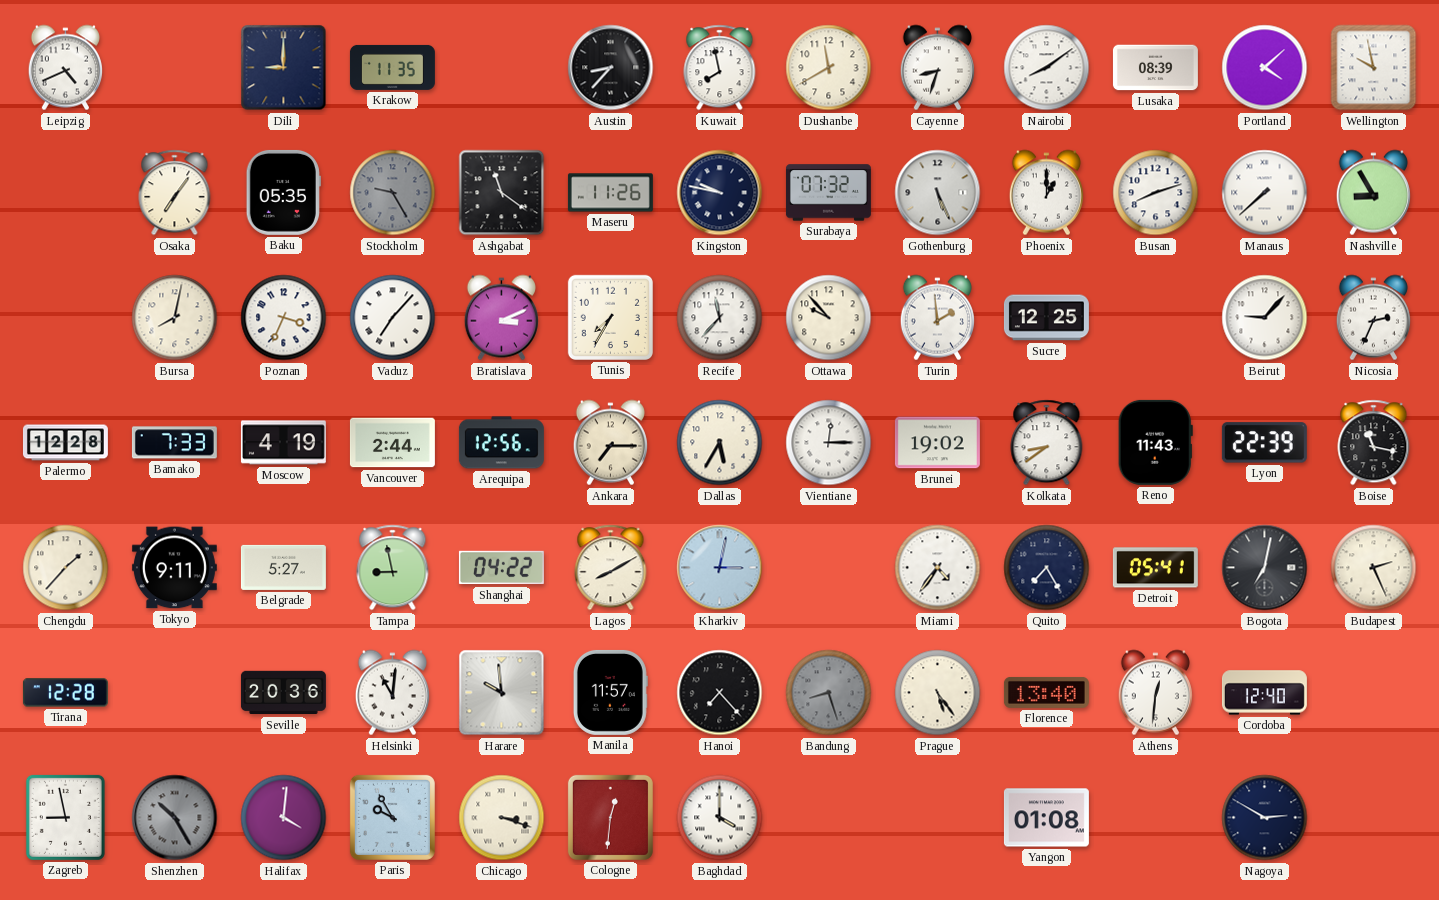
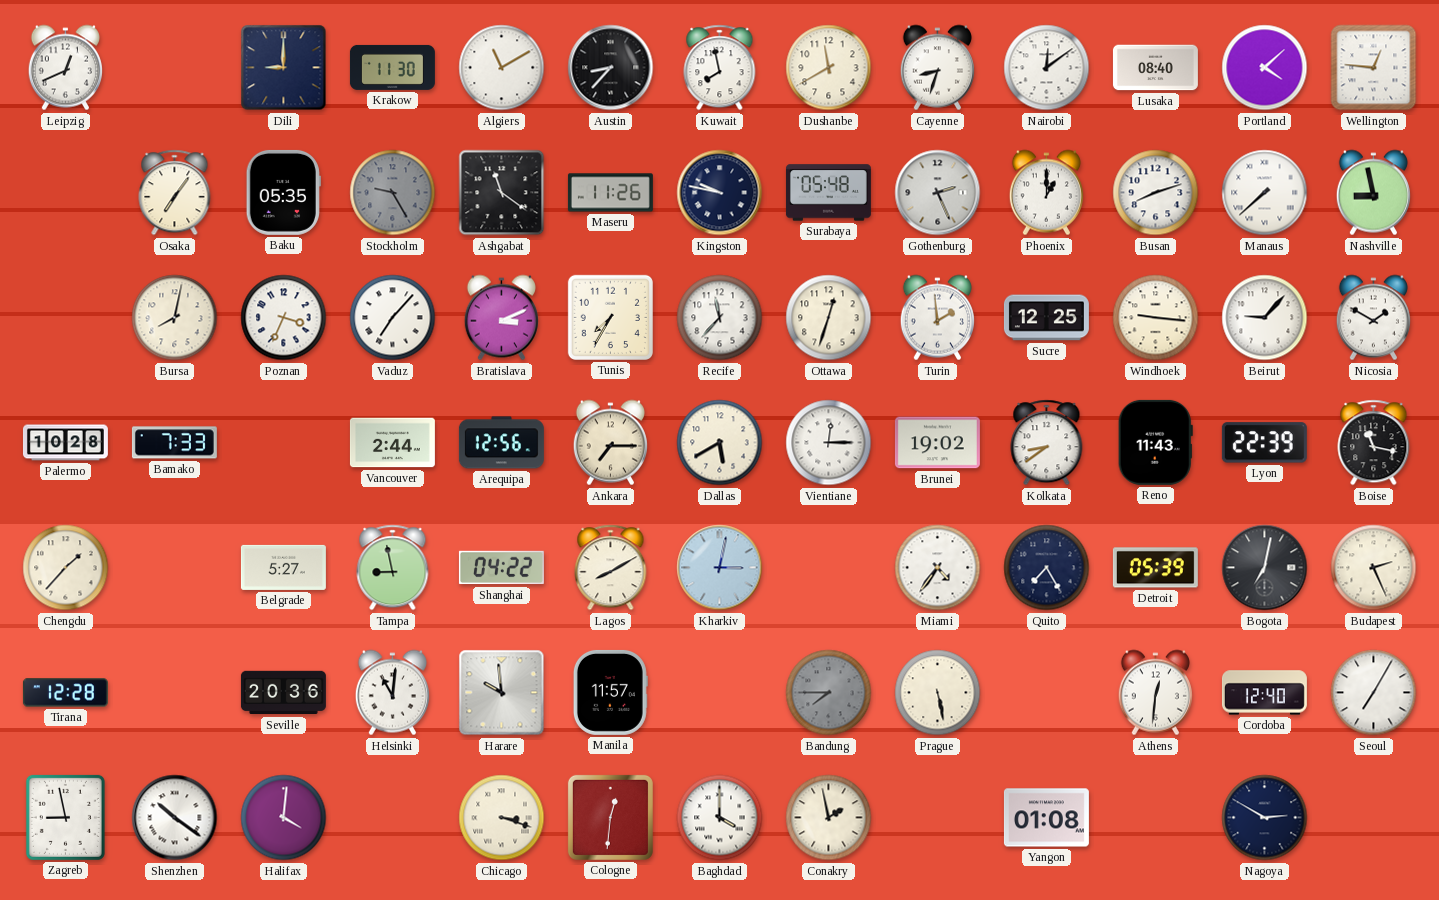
Leipzig: 4:41 -> 12:41 (65, 68)
Krakow: 11:35 -> 11:30 (392, 67)
Algiers: none -> 11:10 (502, 68)
Nairobi: 8:09 -> 12:09 (1047, 68)
Lusaka: 08:39 -> 08:40 (1155, 68)
Wellington: 9:58 -> 12:46 (1374, 68)
Surabaya: 07:32 -> 05:48 (828, 193)
Gothenburg: 5:26 -> 2:26 (938, 193)
Nashville: 8:55 -> 8:58 (1373, 193)
Ottawa: 9:53 -> 12:33 (829, 318)
Windhoek: none -> 9:16 (1156, 318)
Nicosia: 2:34 -> 1:50 (1373, 318)
Palermo: 12:28 -> 10:28 (65, 443)
Moscow: 4:19 -> none (283, 443)
Dallas: 5:35 -> 5:40 (720, 443)
Tokyo: 9:11 -> none (174, 568)
Detroit: 05:41 -> 05:39 (1155, 568)
Hanoi: 7:23 -> none (720, 693)
Bandung: 8:27 -> 7:45 (829, 693)
Prague: 5:24 -> 5:28 (938, 693)
Florence: 13:40 -> none (1046, 692)
Seoul: none -> 7:05 (1374, 693)
Shenzhen: 10:25 -> 10:21 (175, 818)
Shenzhen dial: grey -> white (175, 818)
Paris: 9:55 -> none (392, 817)
Conakry: none -> 1:58 (829, 818)
